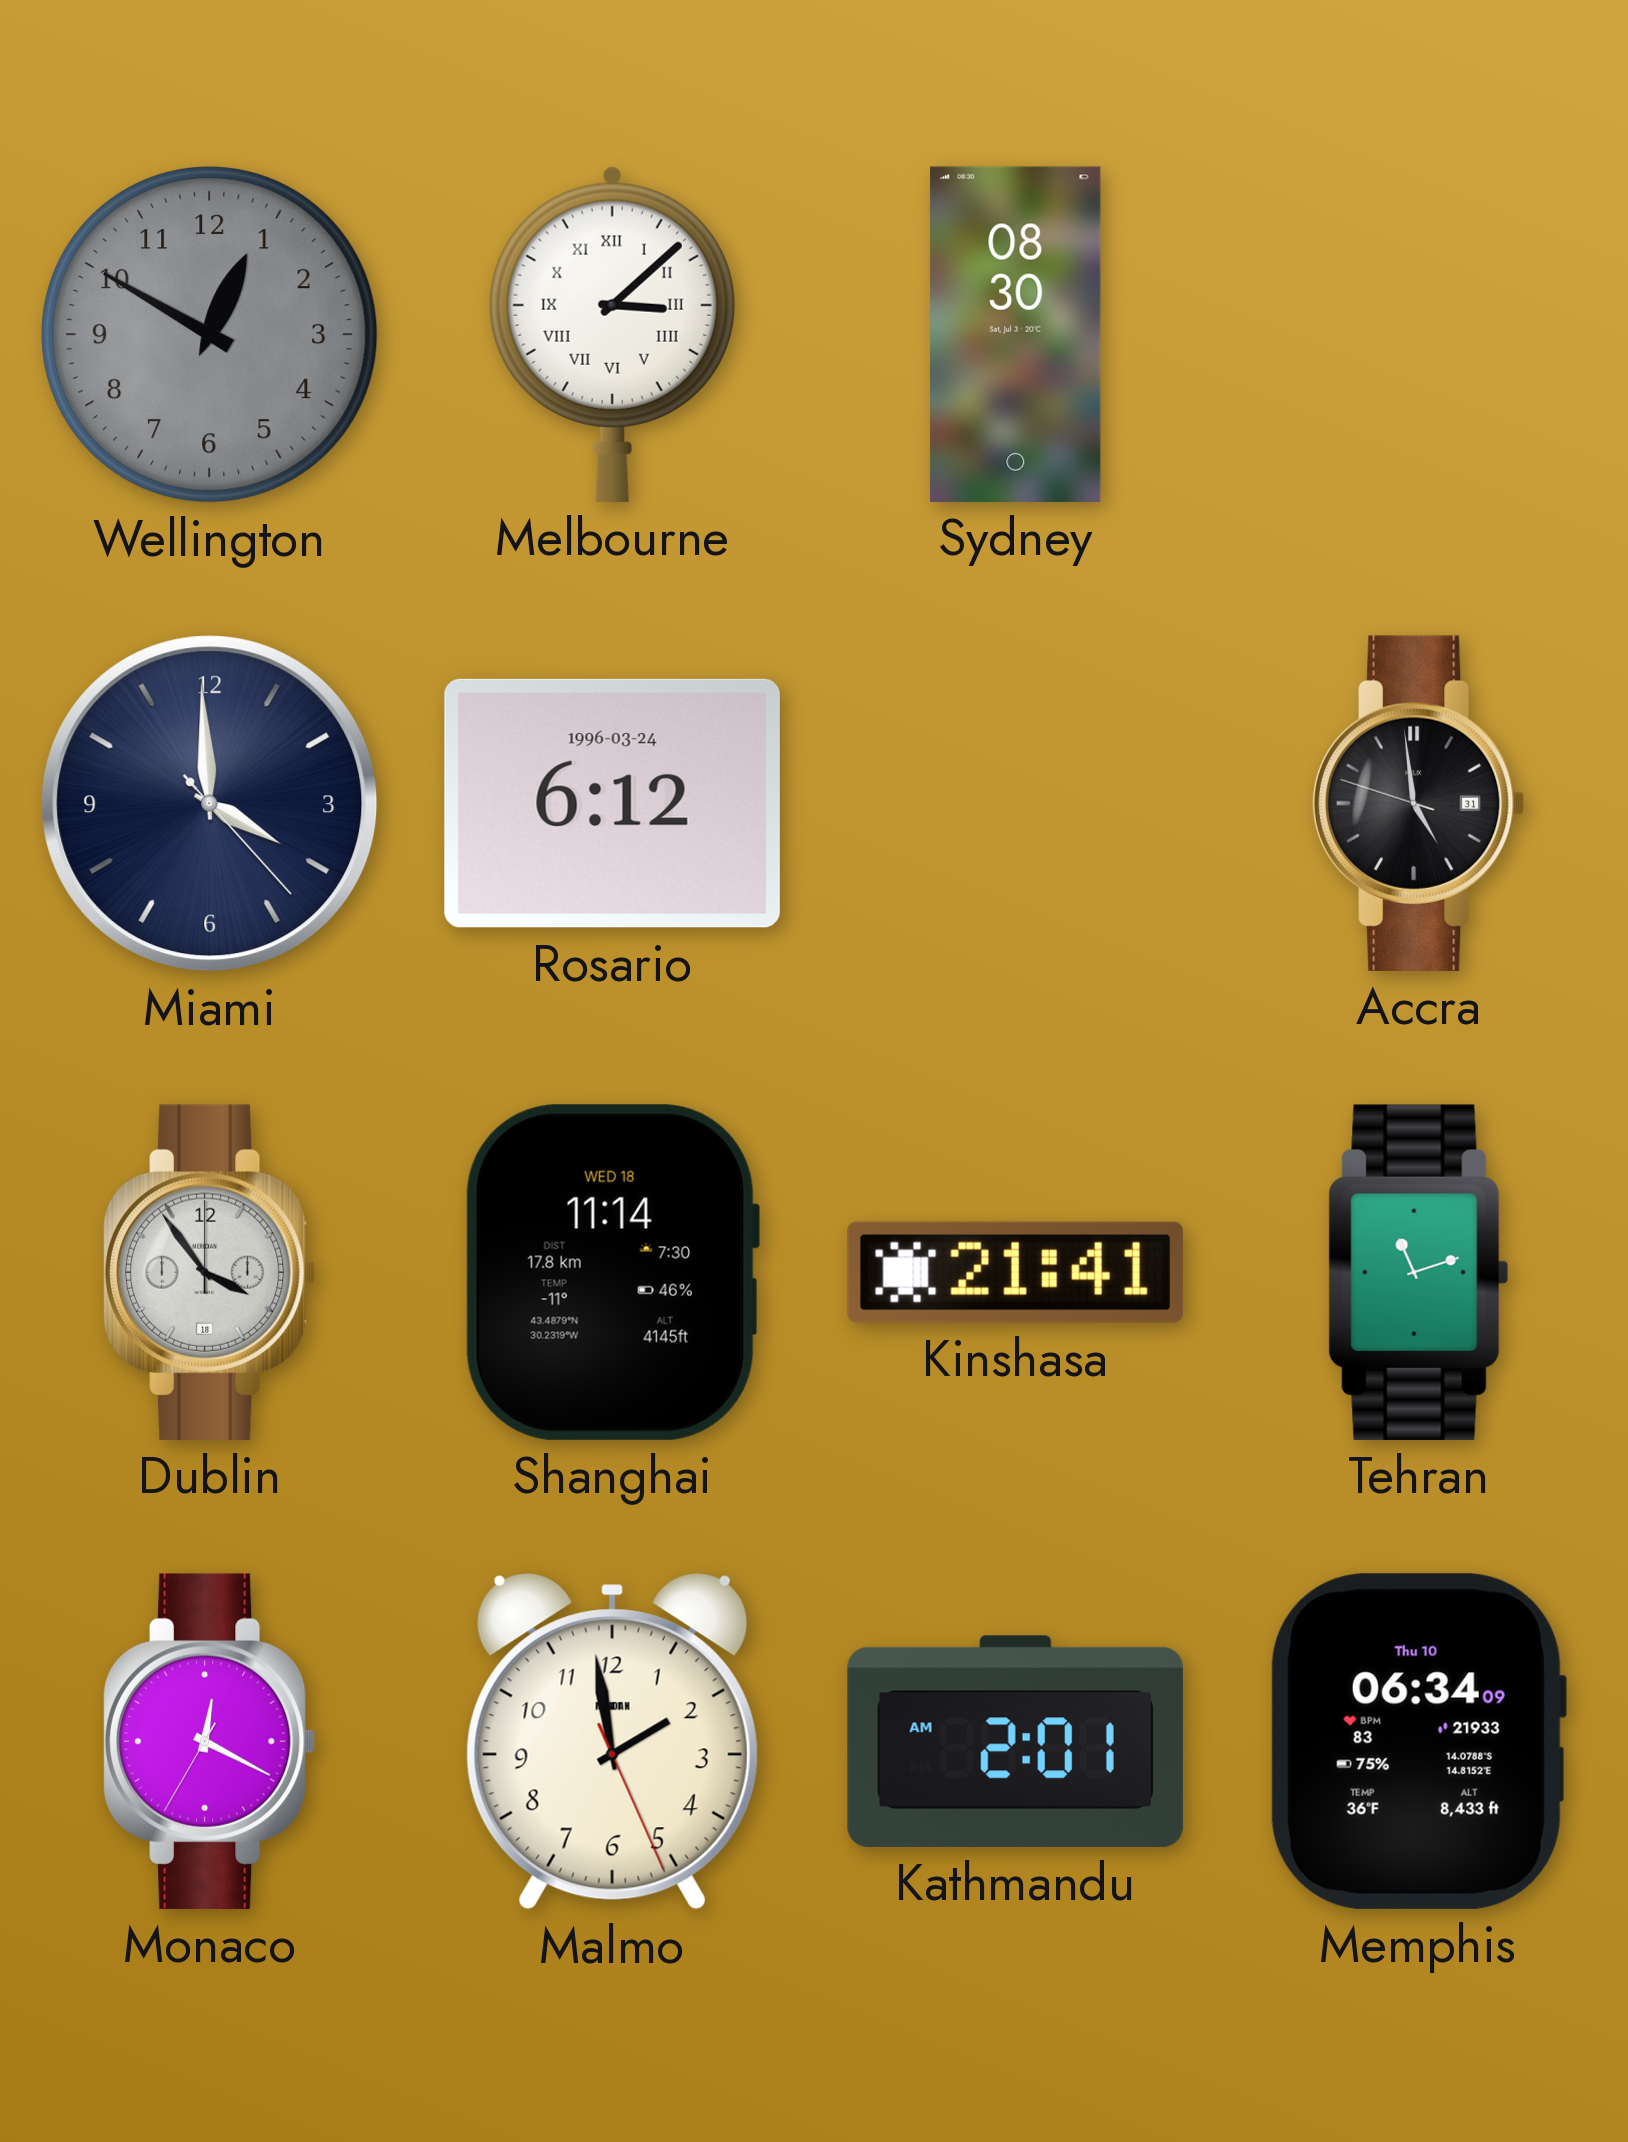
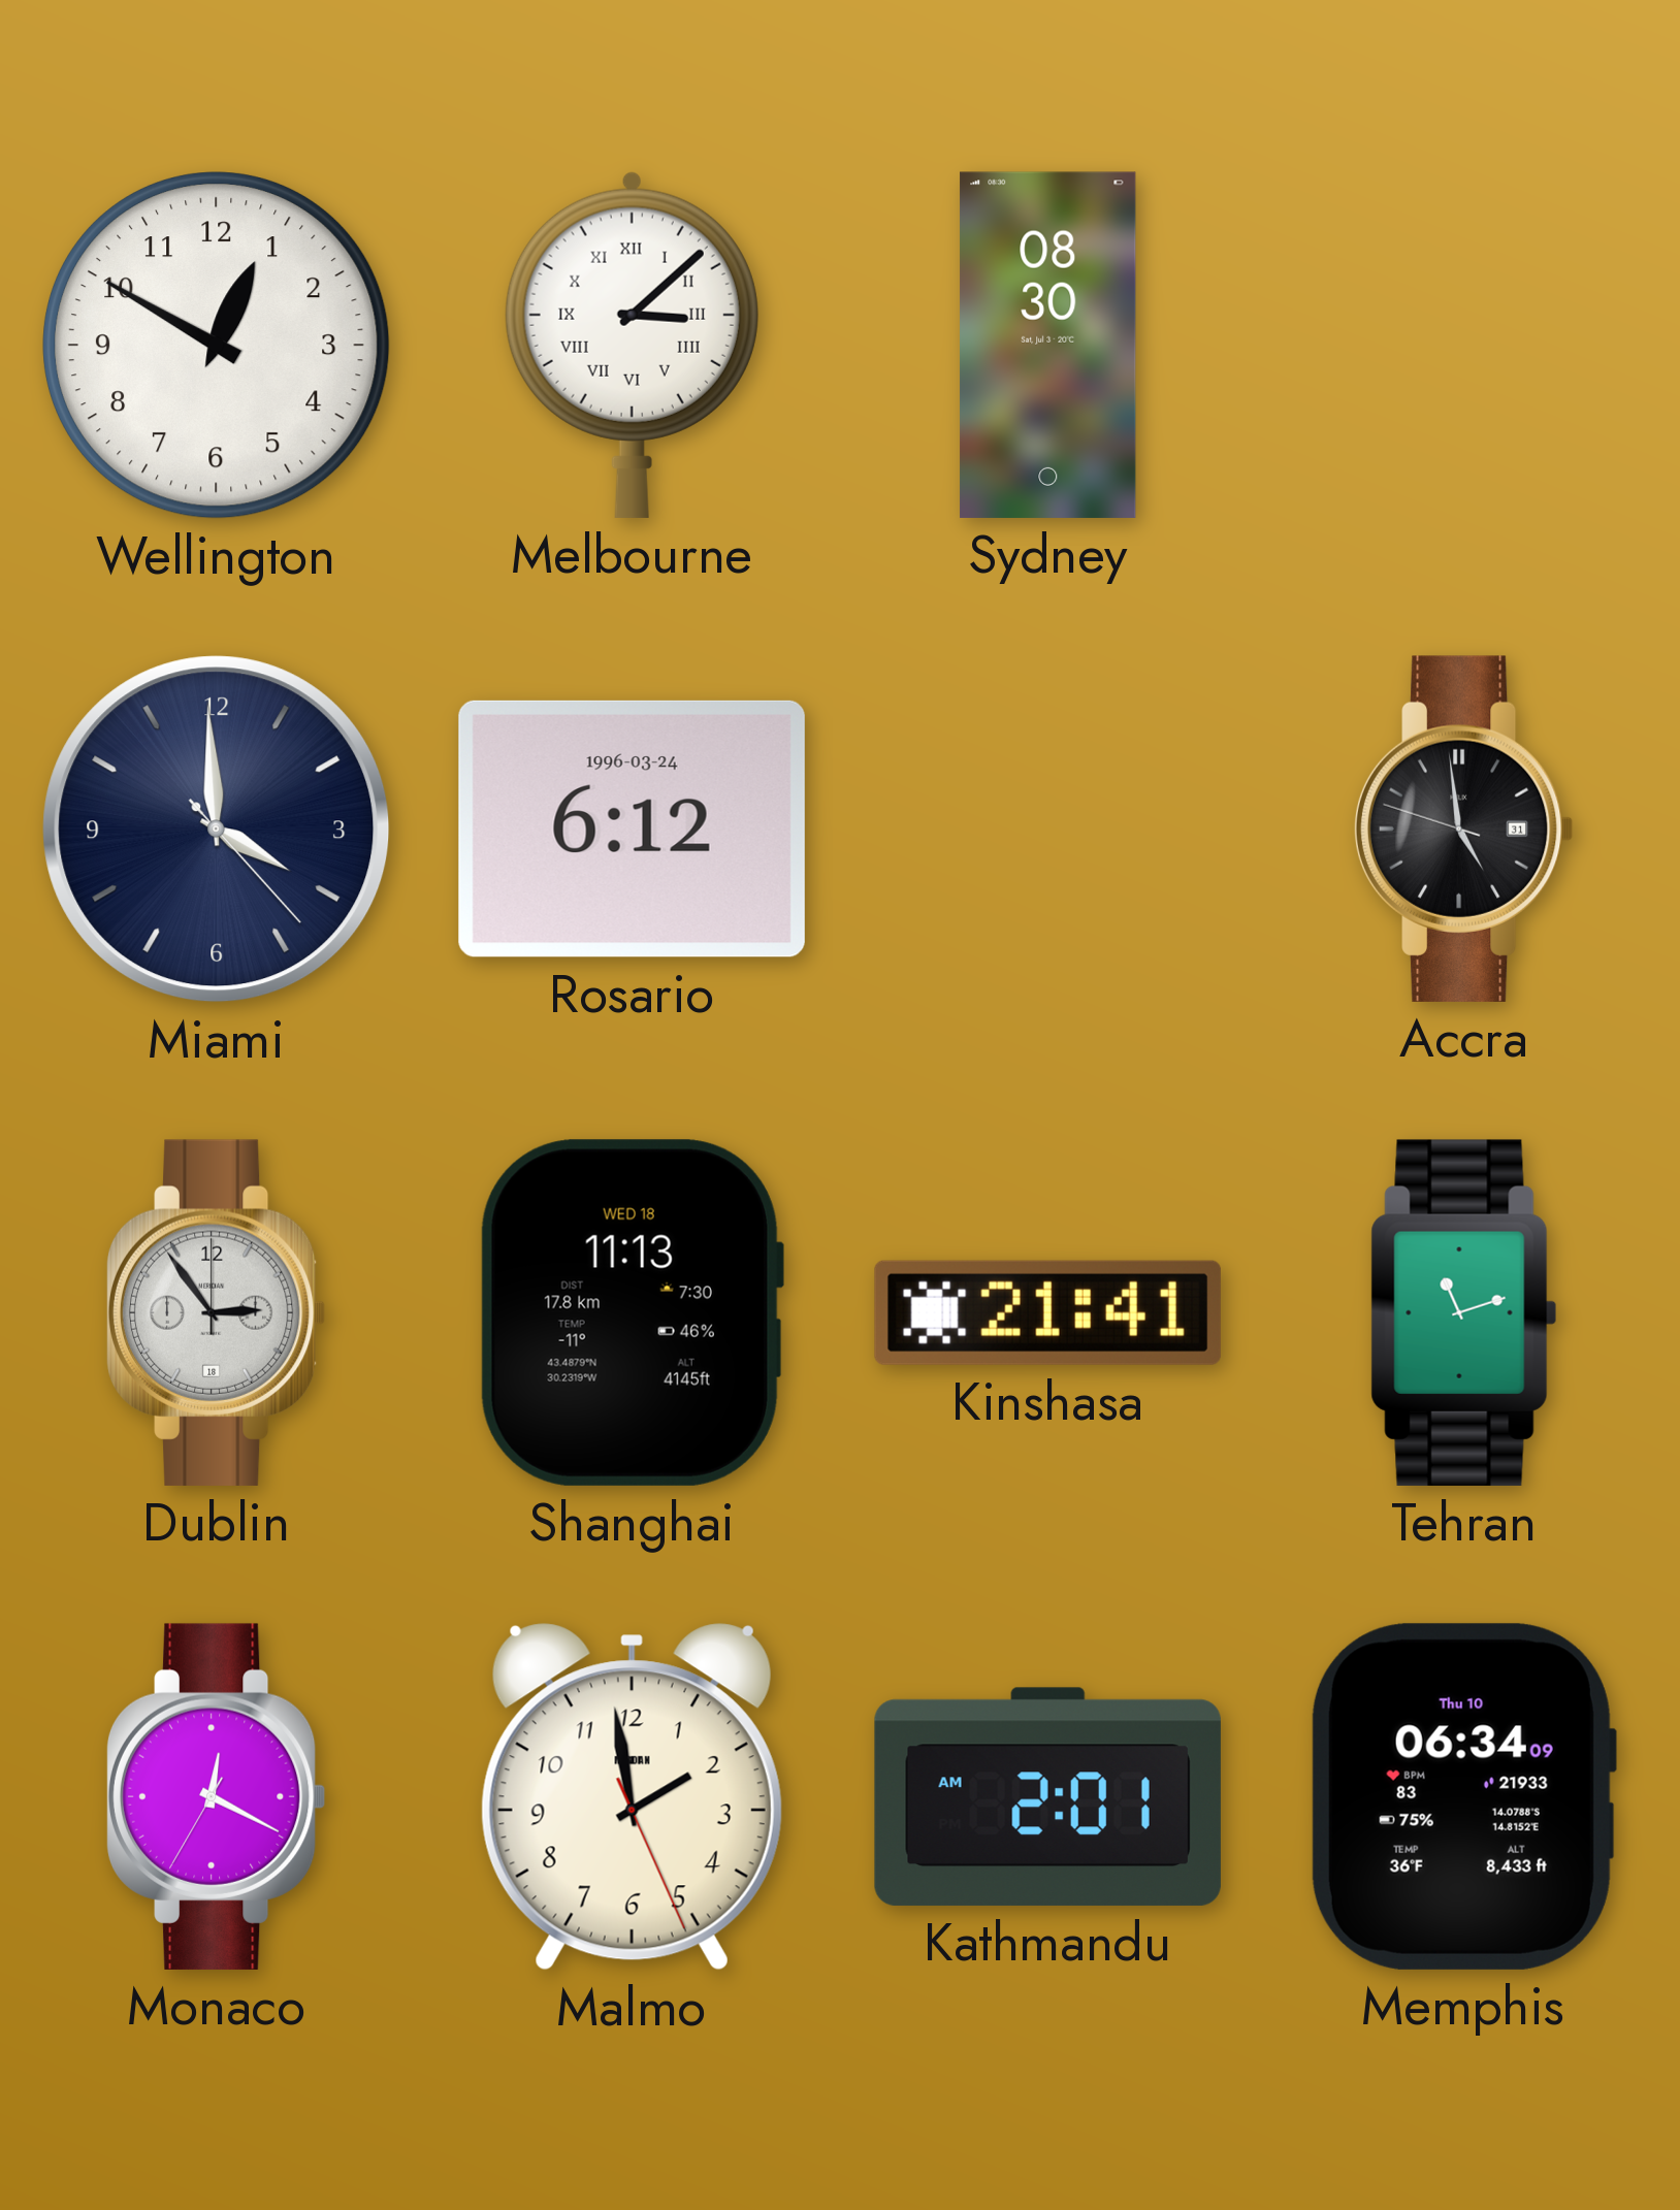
Wellington dial: grey -> white (217, 346)
Dublin: 3:54 -> 2:54 (216, 1312)
Shanghai: 11:14 -> 11:13 (632, 1312)
